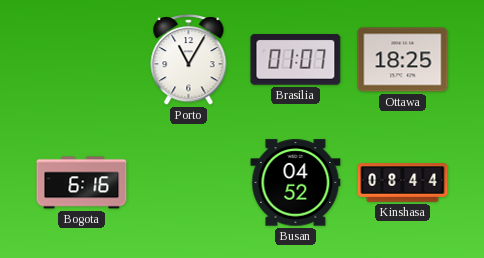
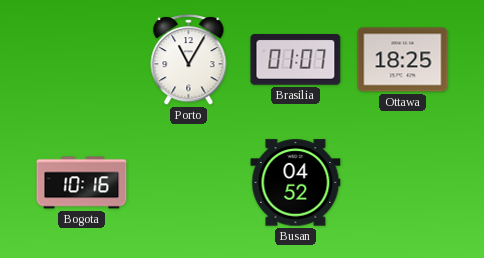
Bogota: 6:16 -> 10:16 (82, 183)
Kinshasa: 08:44 -> none (403, 183)
